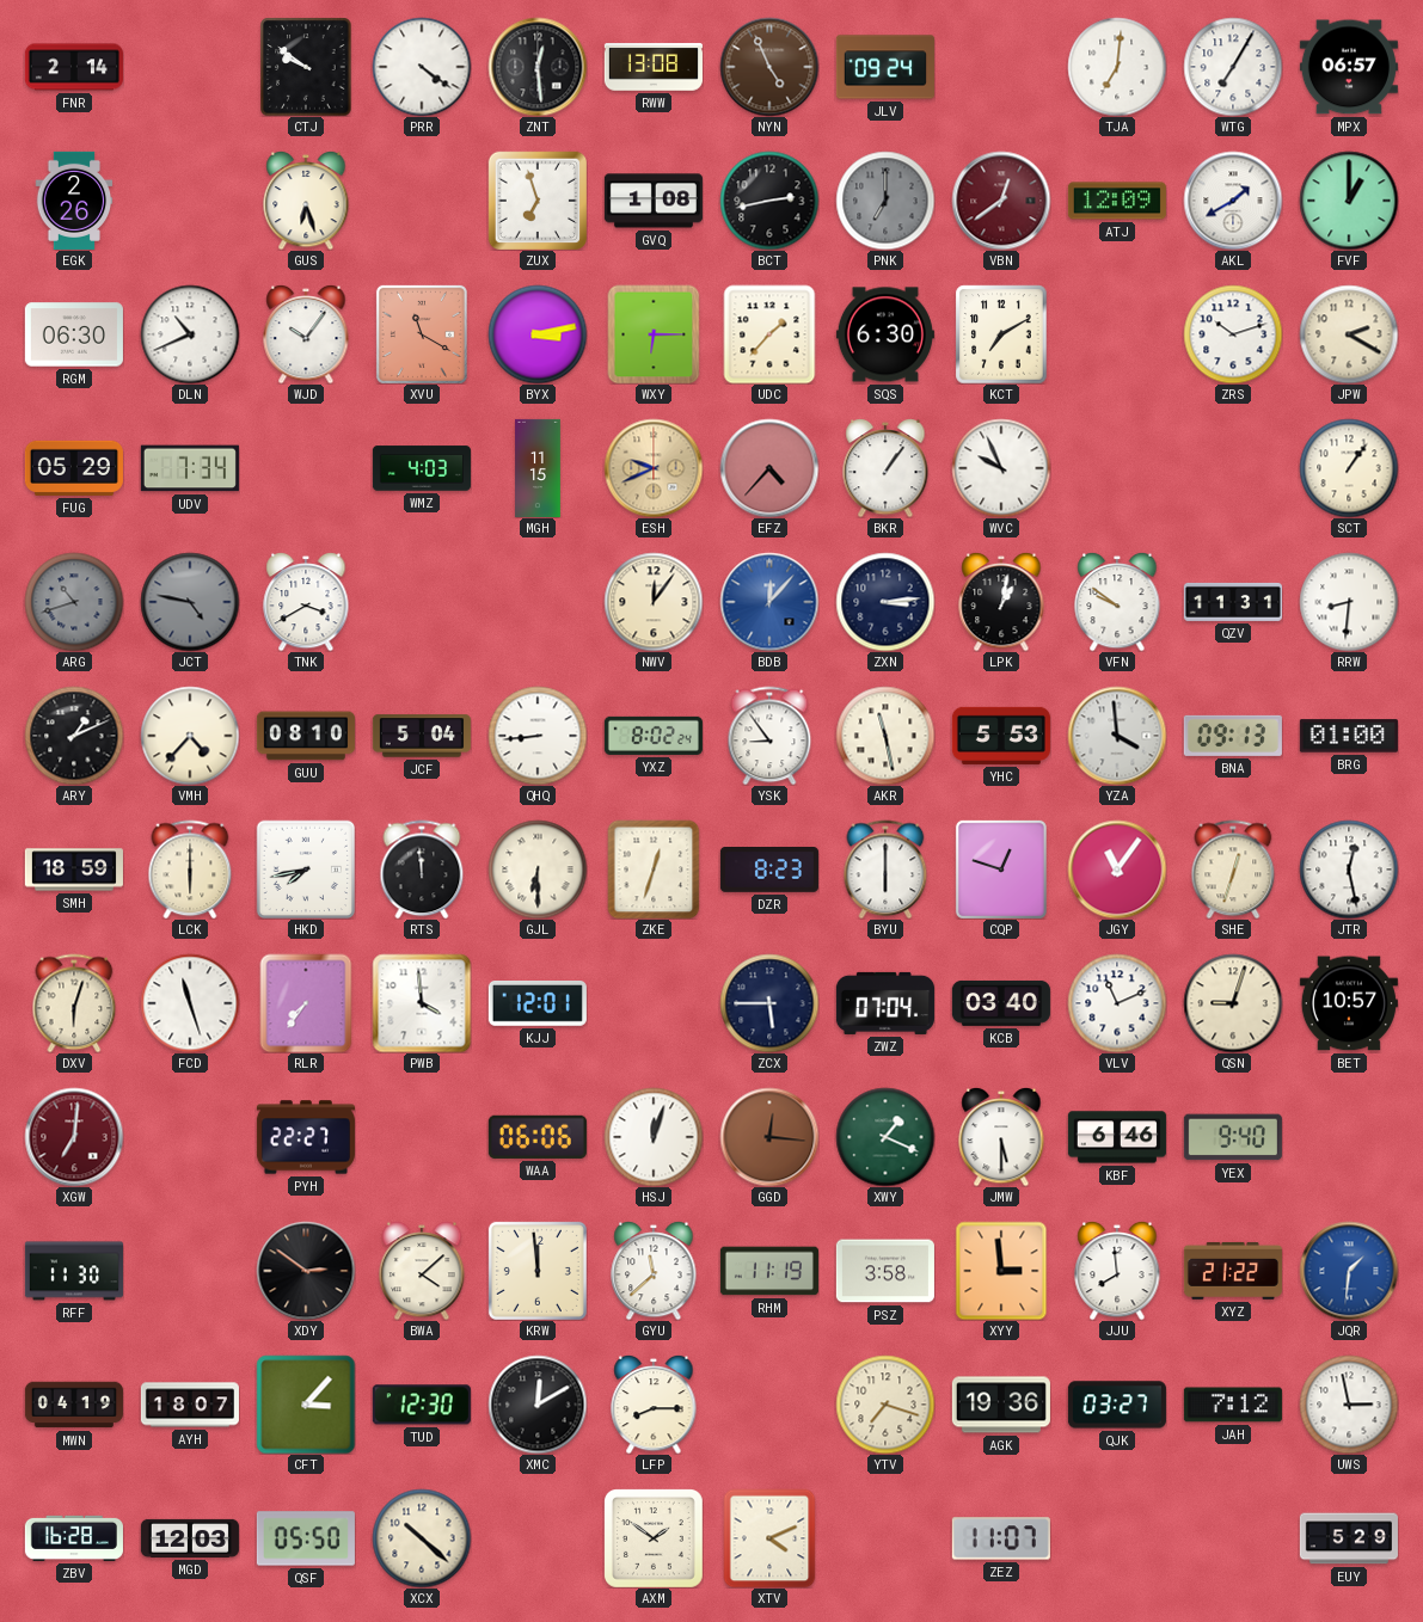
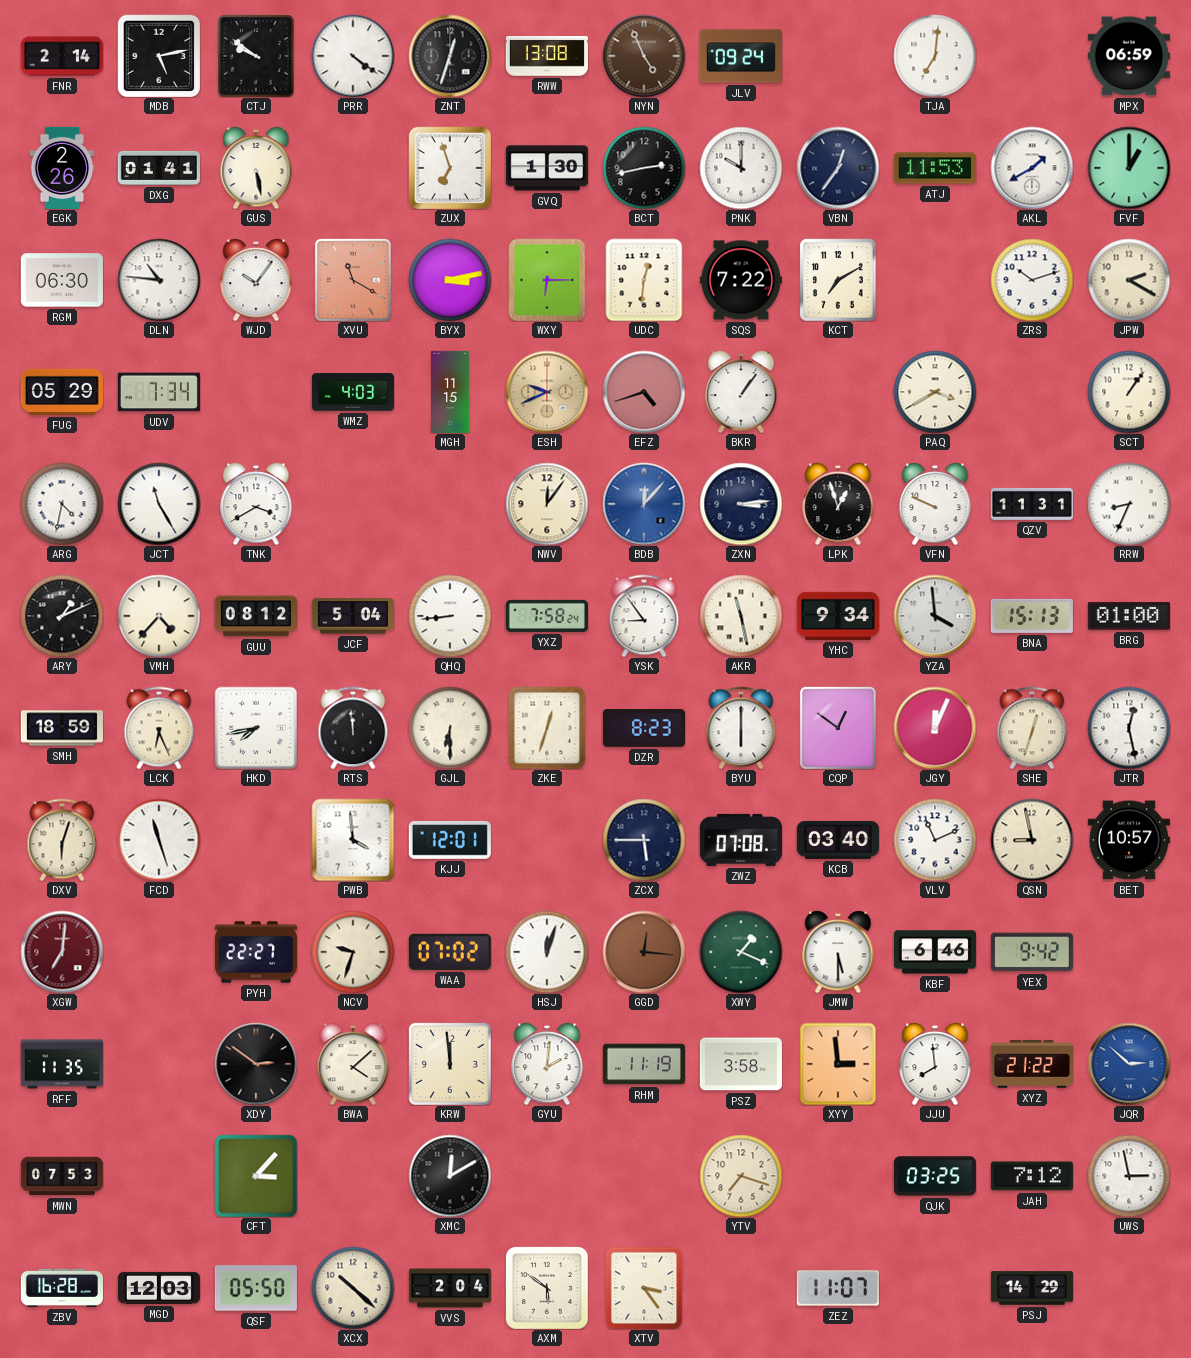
MDB: none -> 5:13 (158, 55)
ZNT: 12:29 -> 12:33 (450, 56)
WTG: 7:05 -> none (1233, 67)
MPX: 06:57 -> 06:59 (1129, 56)
DXG: none -> 01:41 (159, 168)
GUS: 6:27 -> 5:28 (256, 168)
GVQ: 1:08 -> 1:30 (547, 168)
PNK: 7:00 -> 10:00 (741, 168)
PNK dial: grey -> white (741, 168)
VBN: 12:39 -> 12:36 (838, 168)
VBN dial: burgundy -> navy (838, 168)
ATJ: 12:09 -> 11:53 (935, 168)
DLN: 10:41 -> 10:46 (159, 280)
UDC: 1:37 -> 12:31 (644, 280)
SQS: 6:30 -> 7:22 (741, 280)
EFZ: 4:37 -> 4:42 (644, 392)
WVC: 9:56 -> none (1001, 468)
PAQ: none -> 3:40 (935, 392)
ARG: 10:42 -> 4:32 (62, 504)
ARG dial: grey -> white (62, 504)
JCT: 4:47 -> 11:25 (159, 504)
JCT dial: grey -> white (159, 504)
LPK: 1:02 -> 12:57 (838, 504)
VFN: 9:51 -> 9:49 (935, 504)
RRW: 8:31 -> 8:34 (1129, 504)
GUU: 08:10 -> 08:12 (256, 616)
YXZ: 8:02 -> 7:58 (547, 616)
YHC: 5:53 -> 9:34 (838, 616)
BNA: 09:13 -> 15:13 (1032, 616)
LCK: 6:00 -> 6:26 (159, 728)
CQP: 12:48 -> 12:51 (838, 728)
JGY: 11:06 -> 12:04 (935, 728)
RLR: 7:36 -> none (306, 1003)
ZWZ: 07:04 -> 07:08 (741, 840)
QSN: 9:03 -> 8:58 (1032, 840)
NCV: none -> 9:33 (353, 952)
WAA: 06:06 -> 07:02 (450, 952)
YEX: 9:40 -> 9:42 (1032, 952)
RFF: 11:30 -> 11:35 (62, 1064)
GYU: 11:38 -> 2:01 (547, 1064)
JQR: 1:31 -> 2:52 (1129, 1064)
MWN: 04:19 -> 07:53 (62, 1176)
AYH: 18:07 -> none (190, 1405)
TUD: 12:30 -> none (422, 1405)
LFP: 8:15 -> none (654, 1405)
AGK: 19:36 -> none (1001, 1405)
QJK: 03:27 -> 03:25 (935, 1176)
VVS: none -> 2:04 (450, 1288)
AXM: 1:51 -> 5:51 (547, 1288)
XTV: 4:11 -> 3:24 (644, 1288)
PSJ: none -> 14:29 (1032, 1288)
EUY: 5:29 -> none (1349, 1538)
